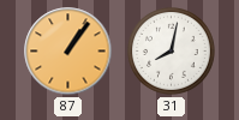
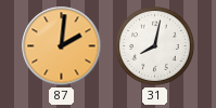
87: 1:06 -> 2:01 (62, 46)
